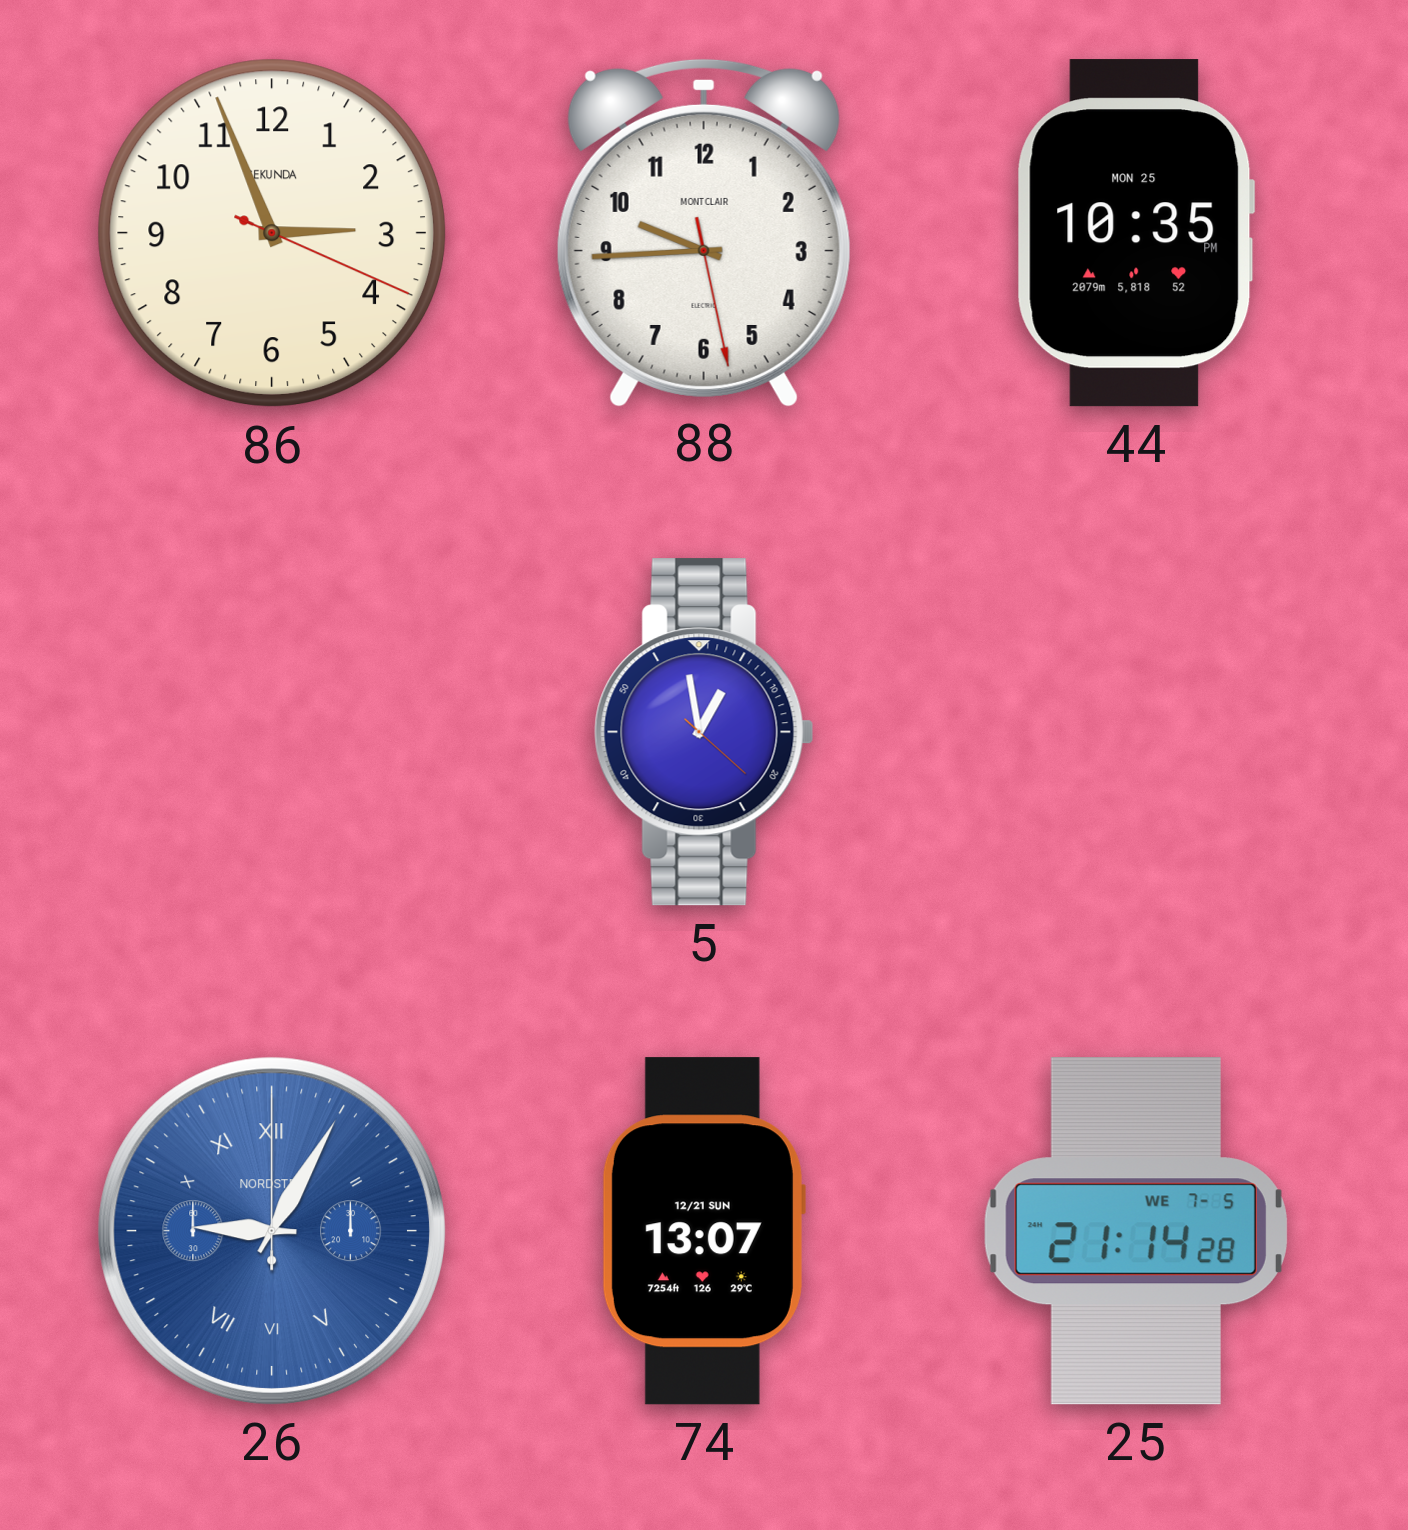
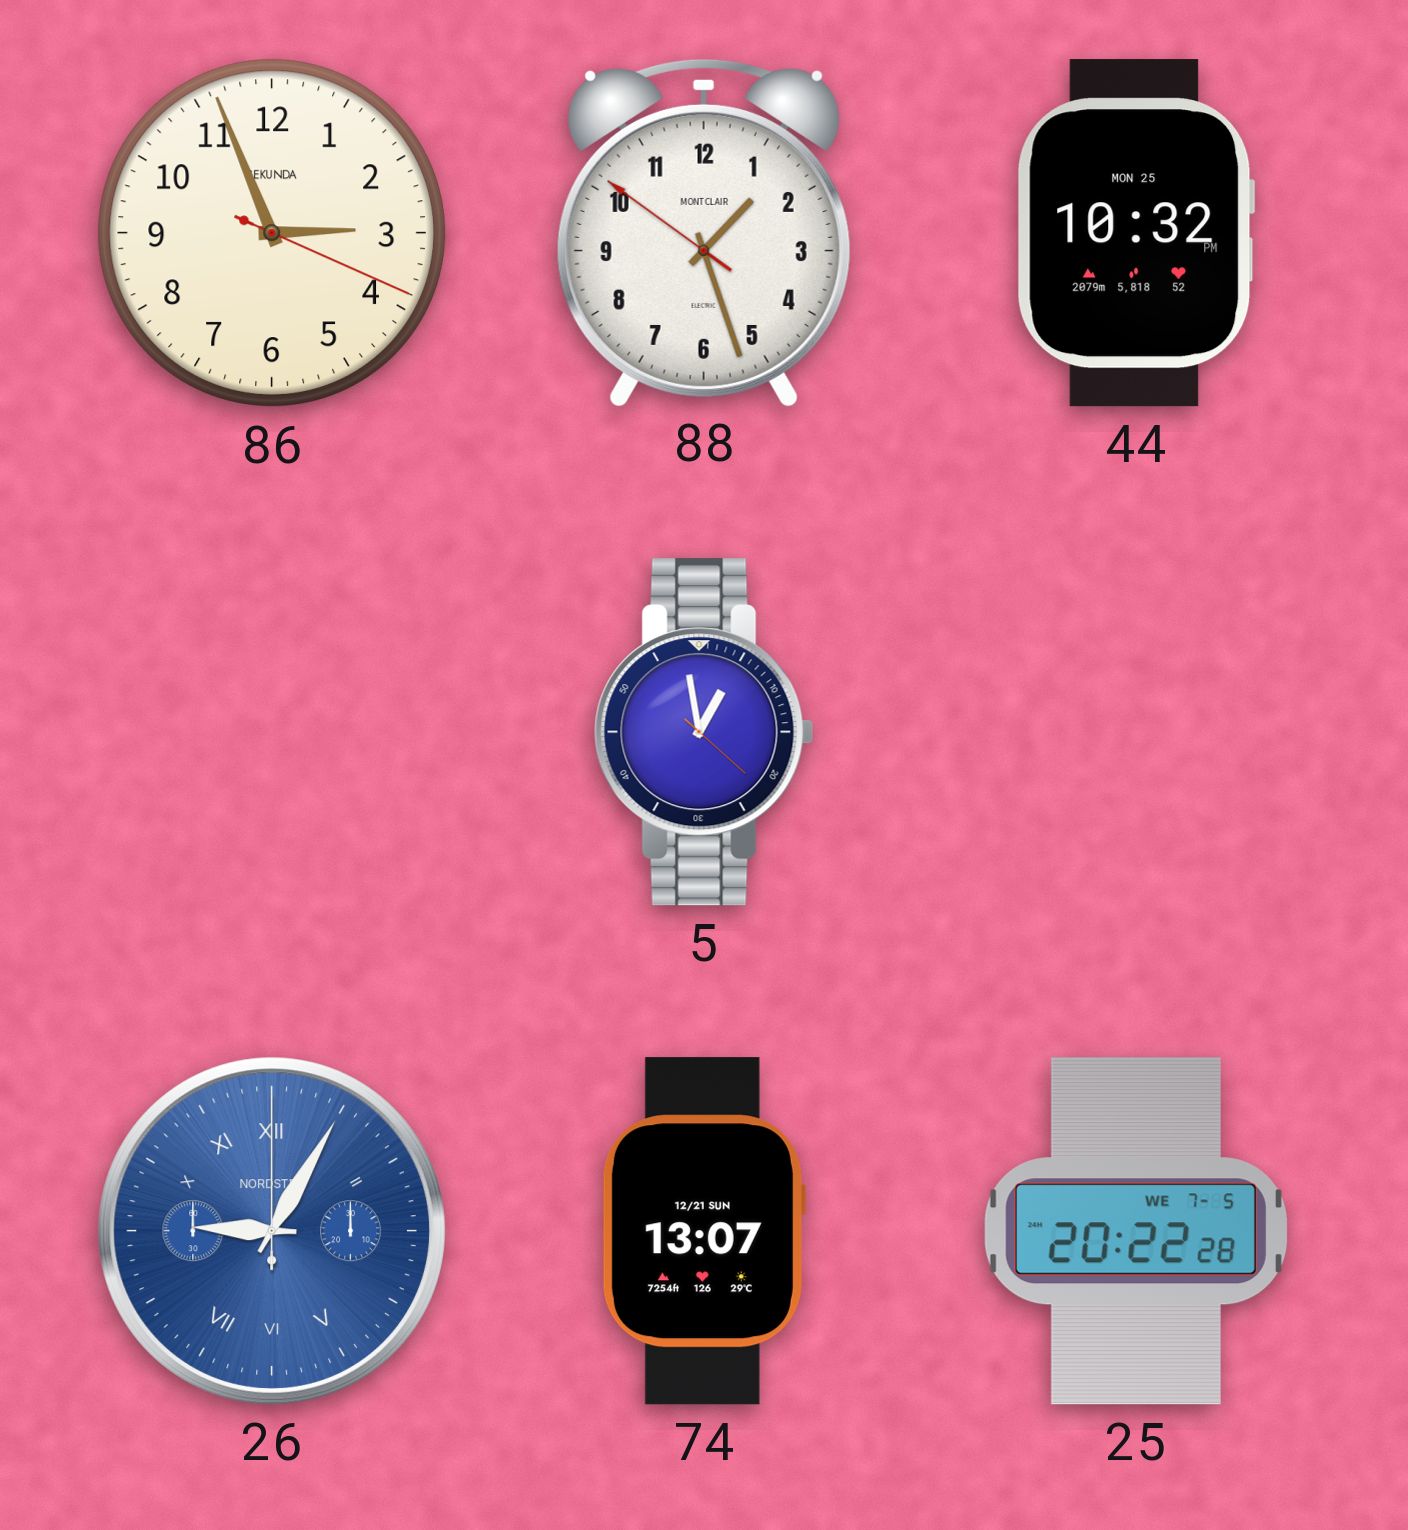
88: 9:44 -> 1:26 (704, 232)
44: 10:35 -> 10:32 (1136, 233)
25: 21:14 -> 20:22 (1136, 1231)
